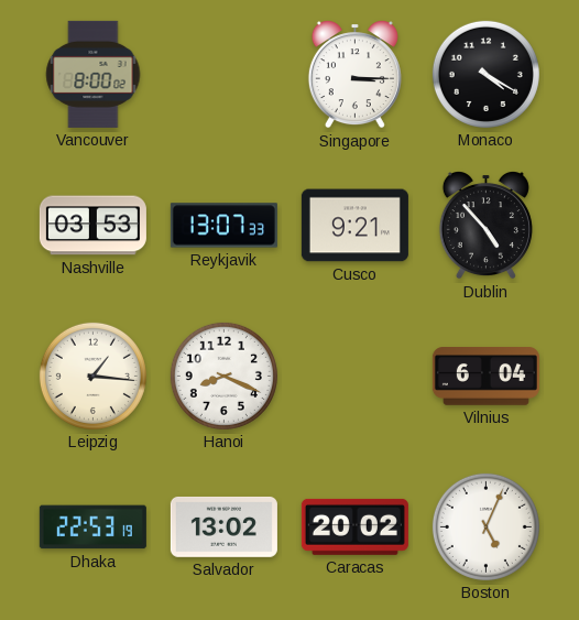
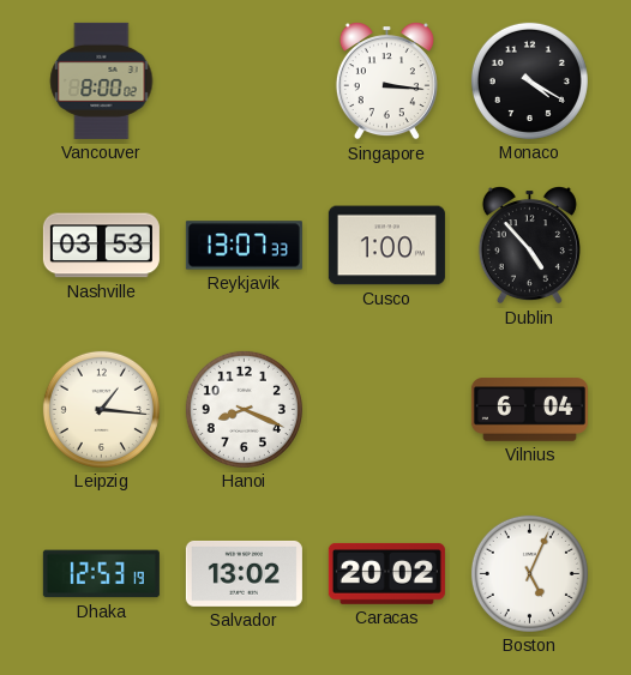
Singapore: 3:15 -> 3:16 (386, 82)
Cusco: 9:21 -> 1:00 (386, 246)
Dhaka: 22:53 -> 12:53 (101, 574)
